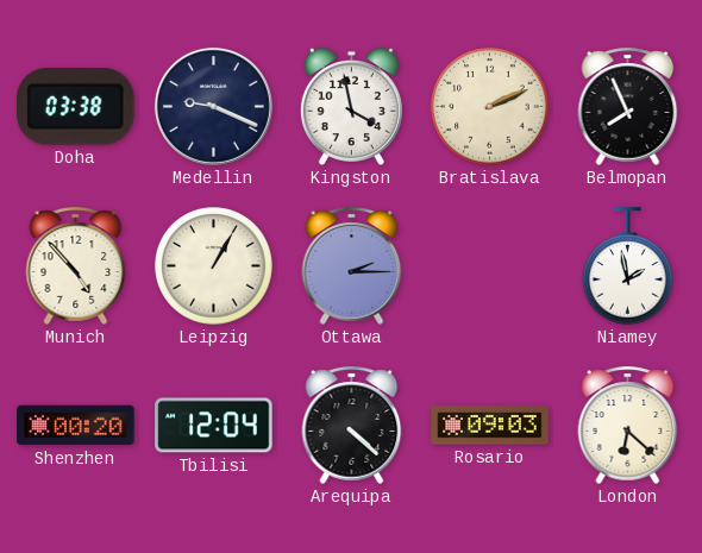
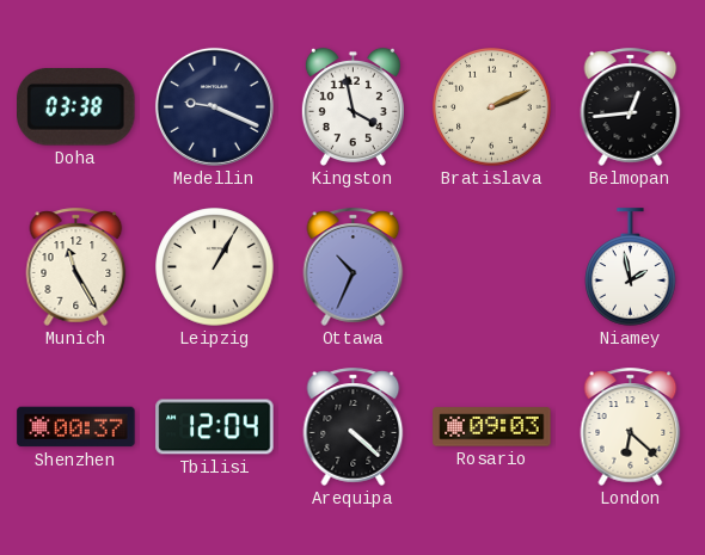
Belmopan: 7:56 -> 12:44 (631, 106)
Munich: 4:53 -> 11:25 (76, 266)
Ottawa: 2:15 -> 10:34 (354, 266)
Shenzhen: 00:20 -> 00:37 (76, 427)
